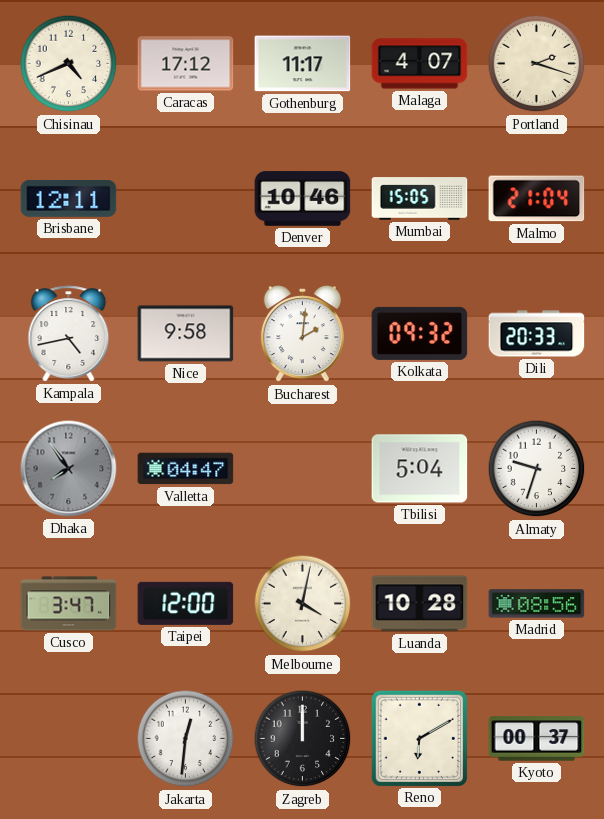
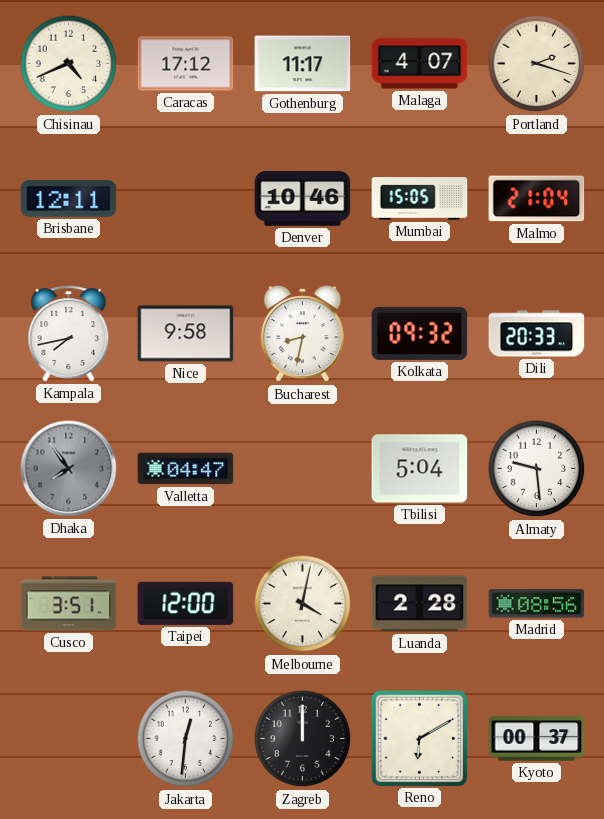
Kampala: 4:43 -> 7:43 (69, 334)
Bucharest: 2:01 -> 8:32 (302, 334)
Almaty: 9:33 -> 9:29 (537, 469)
Cusco: 3:47 -> 3:51 (69, 604)
Luanda: 10:28 -> 2:28 (420, 604)
